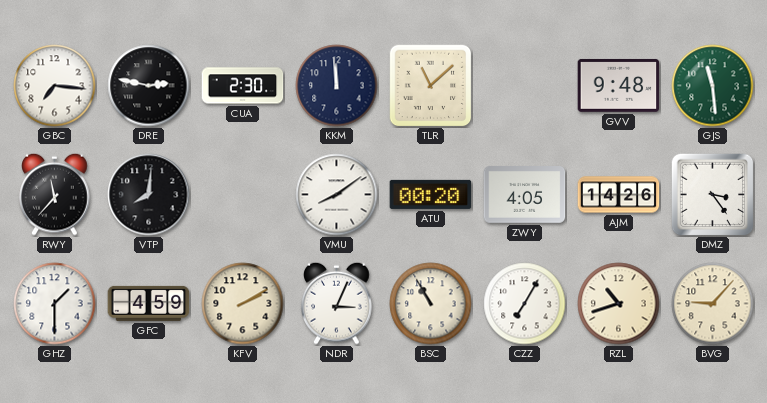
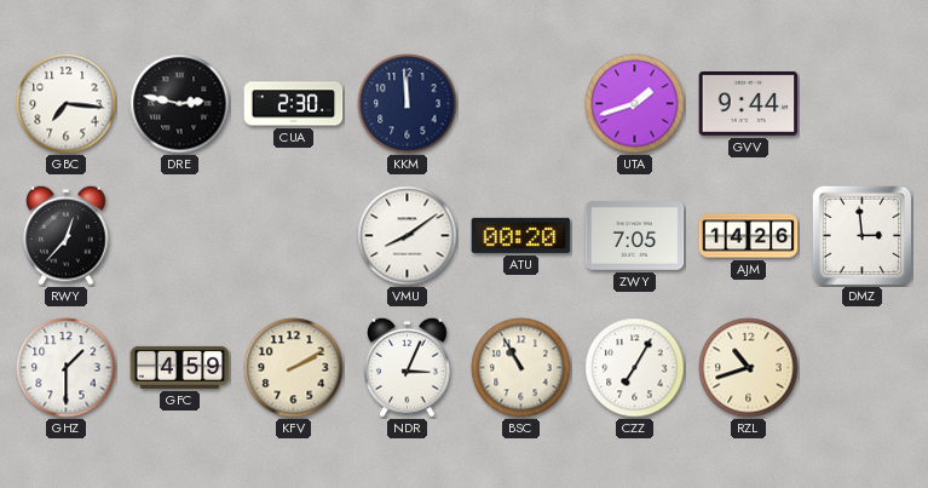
TLR: 11:08 -> none (430, 85)
UTA: none -> 1:42 (635, 104)
GVV: 9:48 -> 9:44 (749, 103)
GJS: 11:29 -> none (713, 86)
RWY: 11:37 -> 12:37 (67, 235)
VTP: 8:01 -> none (149, 195)
ZWY: 4:05 -> 7:05 (635, 236)
DMZ: 3:24 -> 2:59 (861, 235)
BVG: 9:07 -> none (713, 304)
